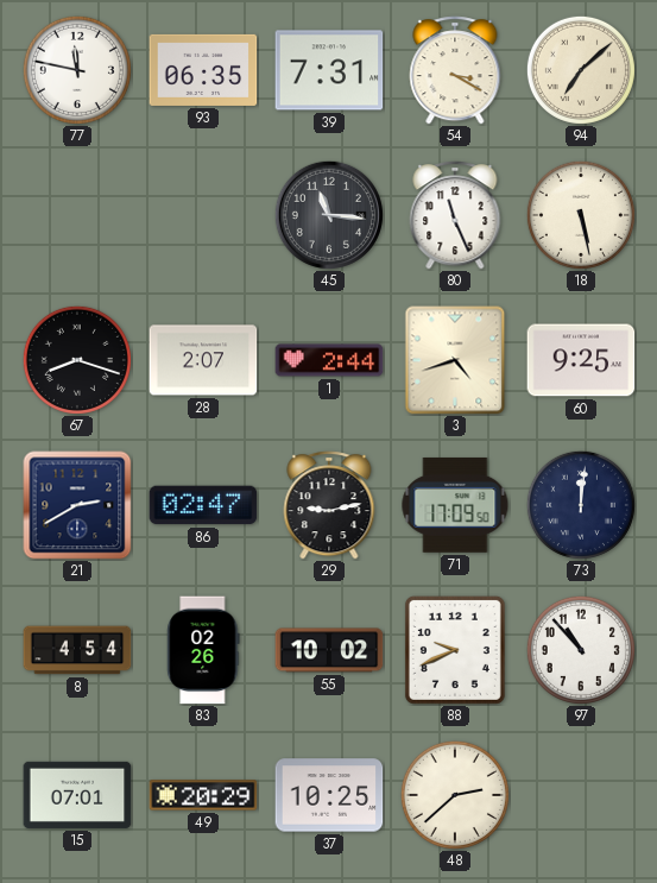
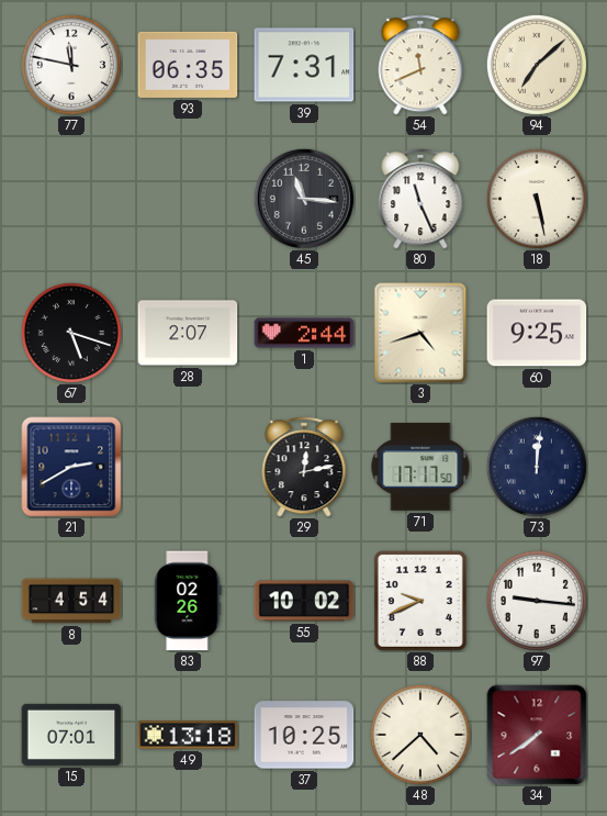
54: 3:20 -> 11:41 (420, 65)
67: 8:18 -> 5:18 (71, 333)
86: 02:47 -> none (203, 505)
29: 9:13 -> 12:13 (304, 467)
71: 17:09 -> 17:17 (420, 467)
97: 10:53 -> 9:16 (537, 601)
49: 20:29 -> 13:18 (188, 735)
48: 2:38 -> 4:38 (420, 735)
34: none -> 7:39 (537, 735)
